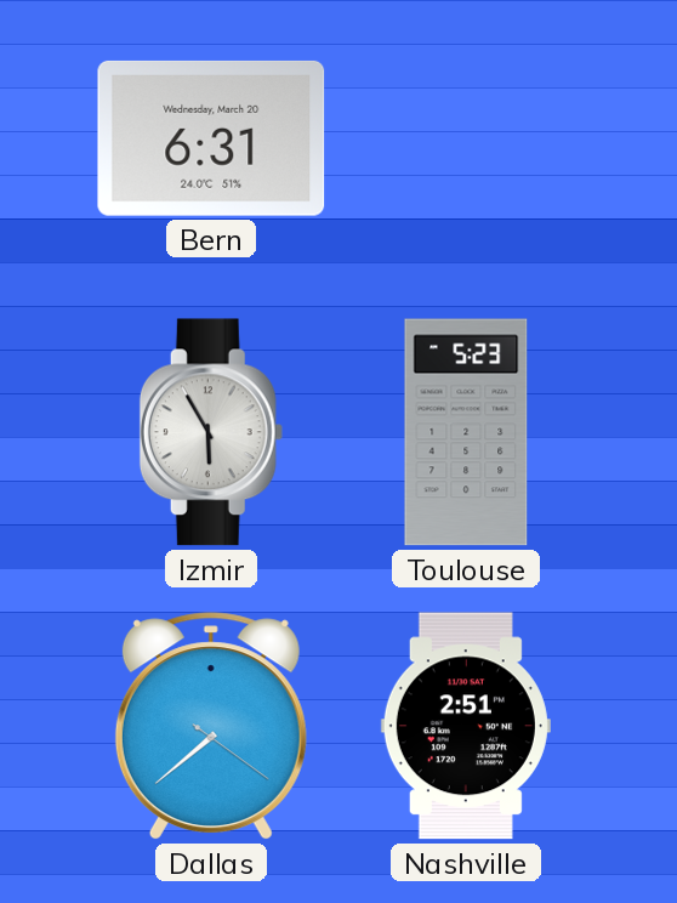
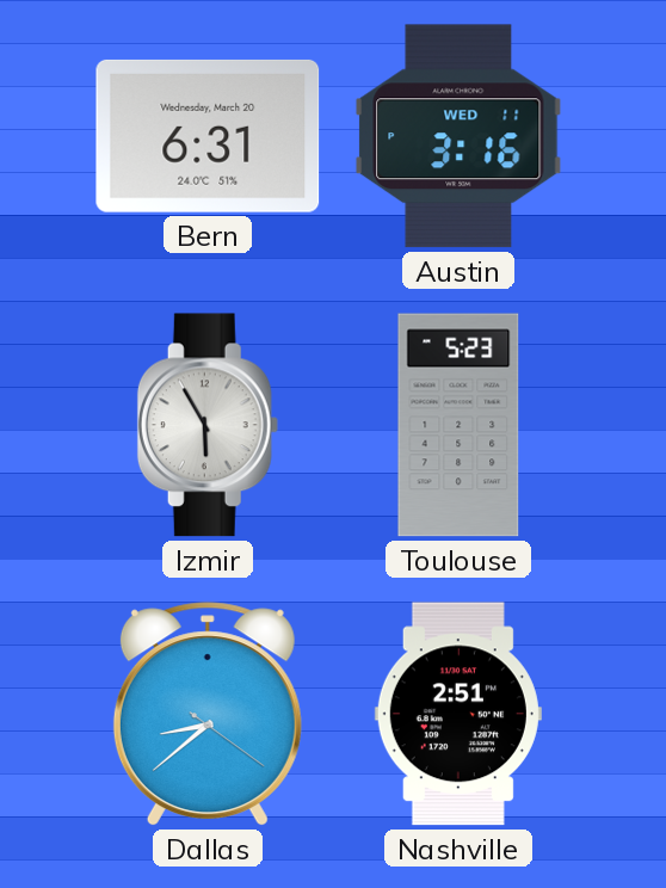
Austin: none -> 3:16 (458, 136)
Dallas: 7:38 -> 8:38 (208, 715)
